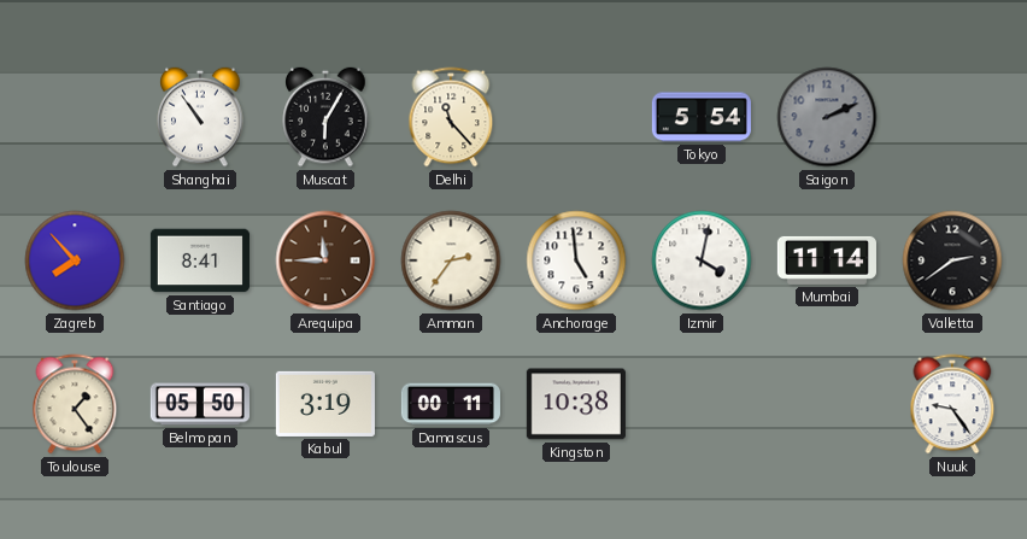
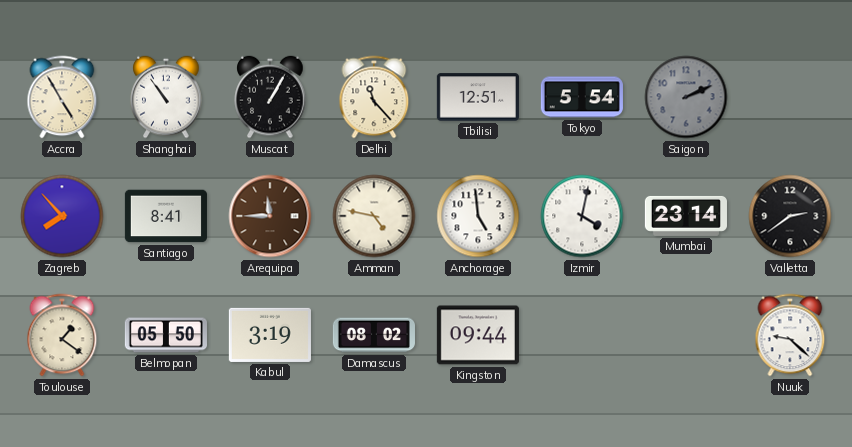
Accra: none -> 4:55 (62, 97)
Muscat: 6:05 -> 1:05 (270, 97)
Tbilisi: none -> 12:51 (478, 97)
Amman: 2:36 -> 4:47 (374, 216)
Mumbai: 11:14 -> 23:14 (686, 216)
Toulouse: 1:24 -> 1:21 (62, 335)
Damascus: 00:11 -> 08:02 (374, 335)
Kingston: 10:38 -> 09:44 (478, 335)
Nuuk: 9:24 -> 9:22 (790, 335)
